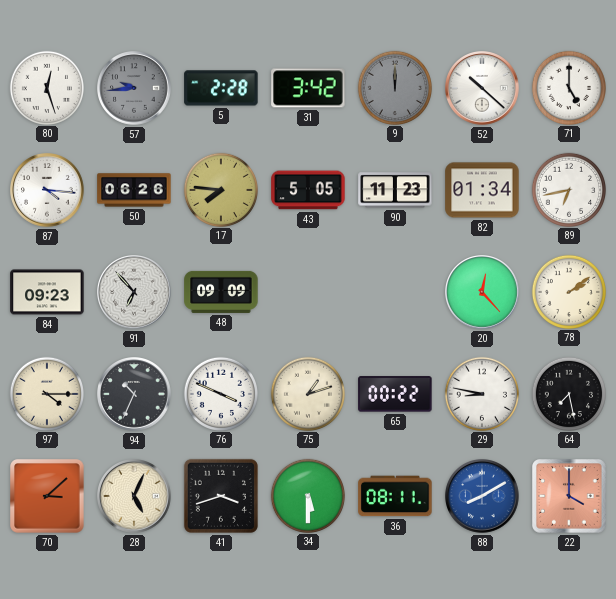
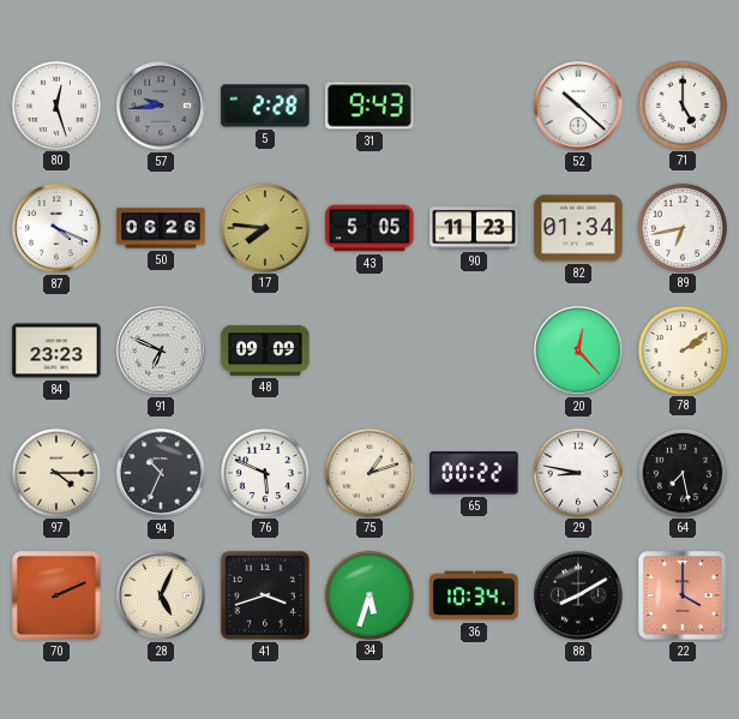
31: 3:42 -> 9:43 (369, 106)
9: 12:00 -> none (394, 87)
87: 4:16 -> 4:19 (58, 229)
84: 09:23 -> 23:23 (56, 350)
91: 6:53 -> 6:49 (162, 352)
76: 3:49 -> 5:49 (264, 472)
70: 3:08 -> 2:11 (56, 595)
34: 5:30 -> 5:33 (368, 594)
36: 08:11 -> 10:34 (474, 595)
88 dial: blue -> black (579, 597)
